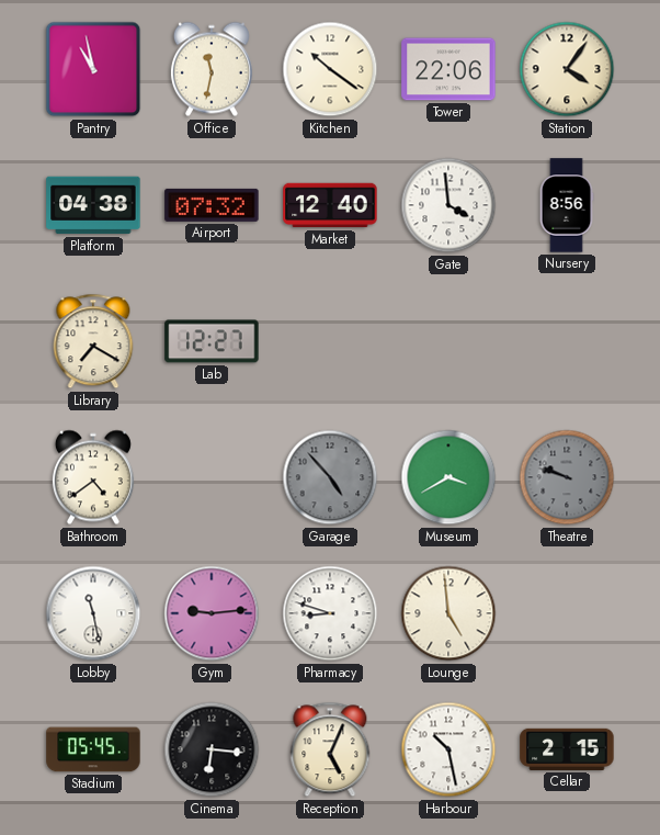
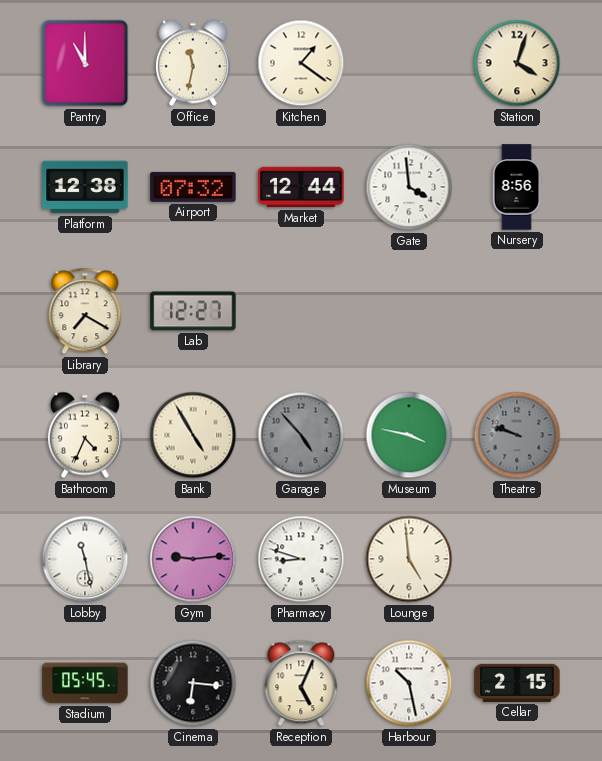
Pantry: 10:58 -> 11:00 (85, 63)
Kitchen: 10:21 -> 1:21 (301, 63)
Tower: 22:06 -> none (448, 69)
Station: 4:06 -> 4:03 (517, 63)
Platform: 04:38 -> 12:38 (85, 187)
Market: 12:40 -> 12:44 (301, 187)
Bathroom: 4:39 -> 4:34 (85, 435)
Bank: none -> 4:55 (193, 435)
Museum: 3:40 -> 3:47 (409, 435)
